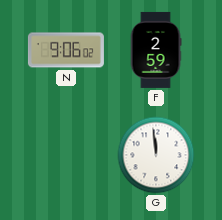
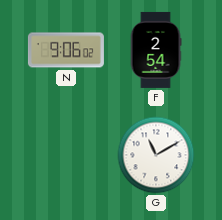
F: 2:59 -> 2:54 (156, 50)
G: 11:59 -> 11:10 (156, 155)
